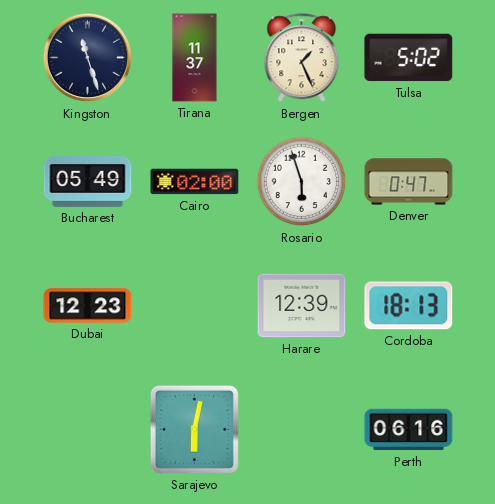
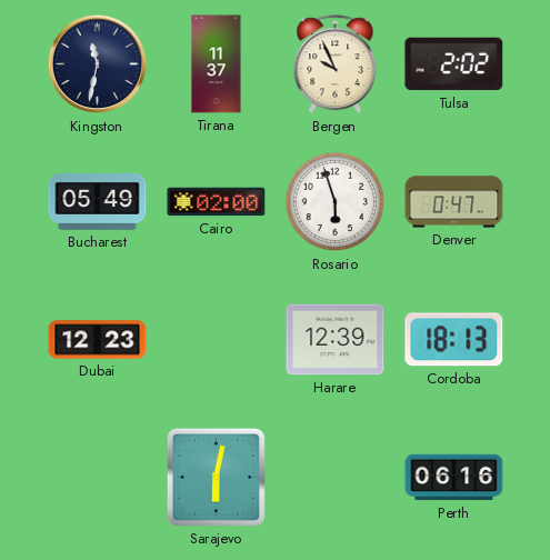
Kingston: 11:27 -> 11:32 (98, 64)
Bergen: 1:26 -> 9:56 (336, 64)
Tulsa: 5:02 -> 2:02 (454, 64)
